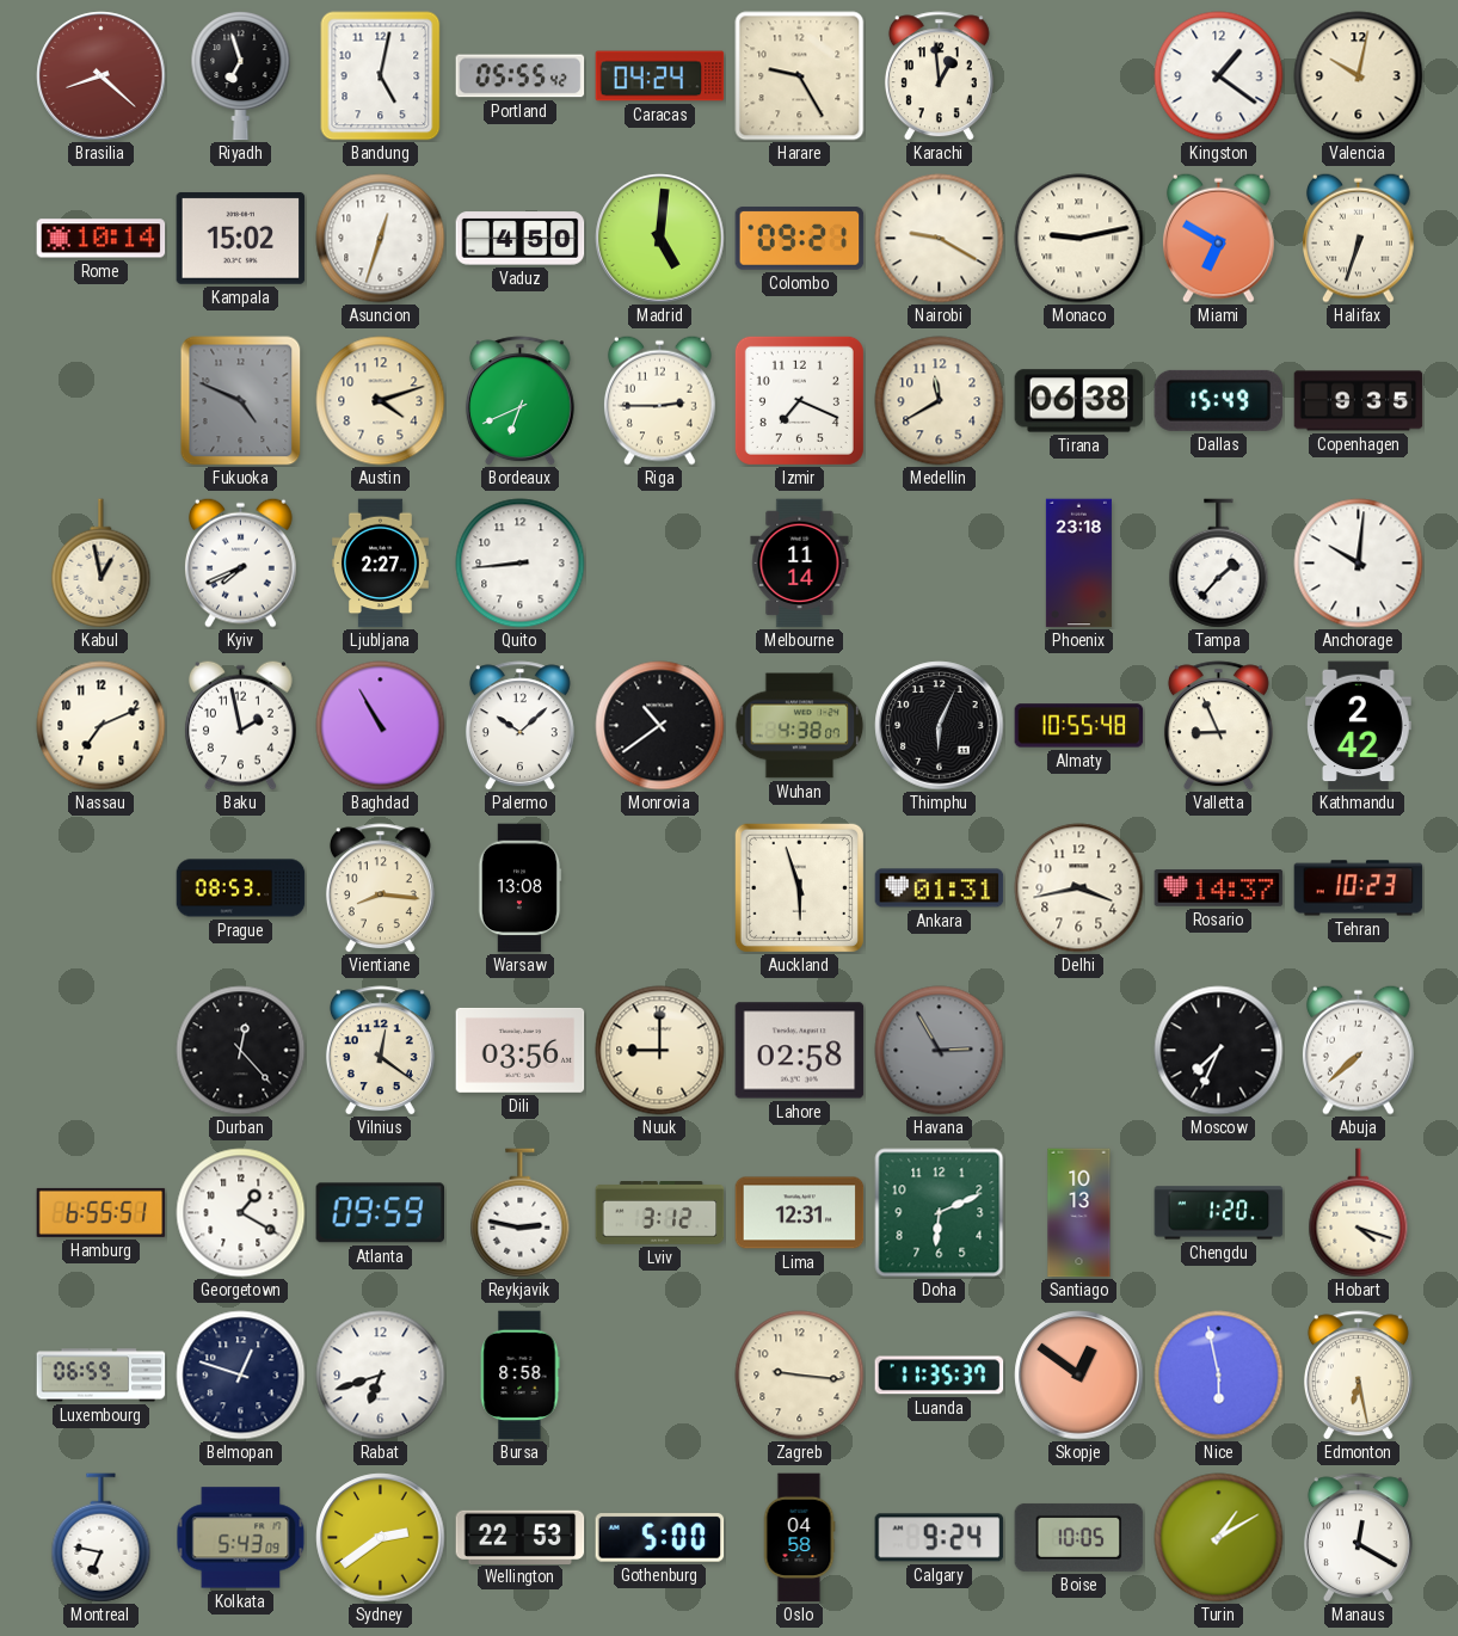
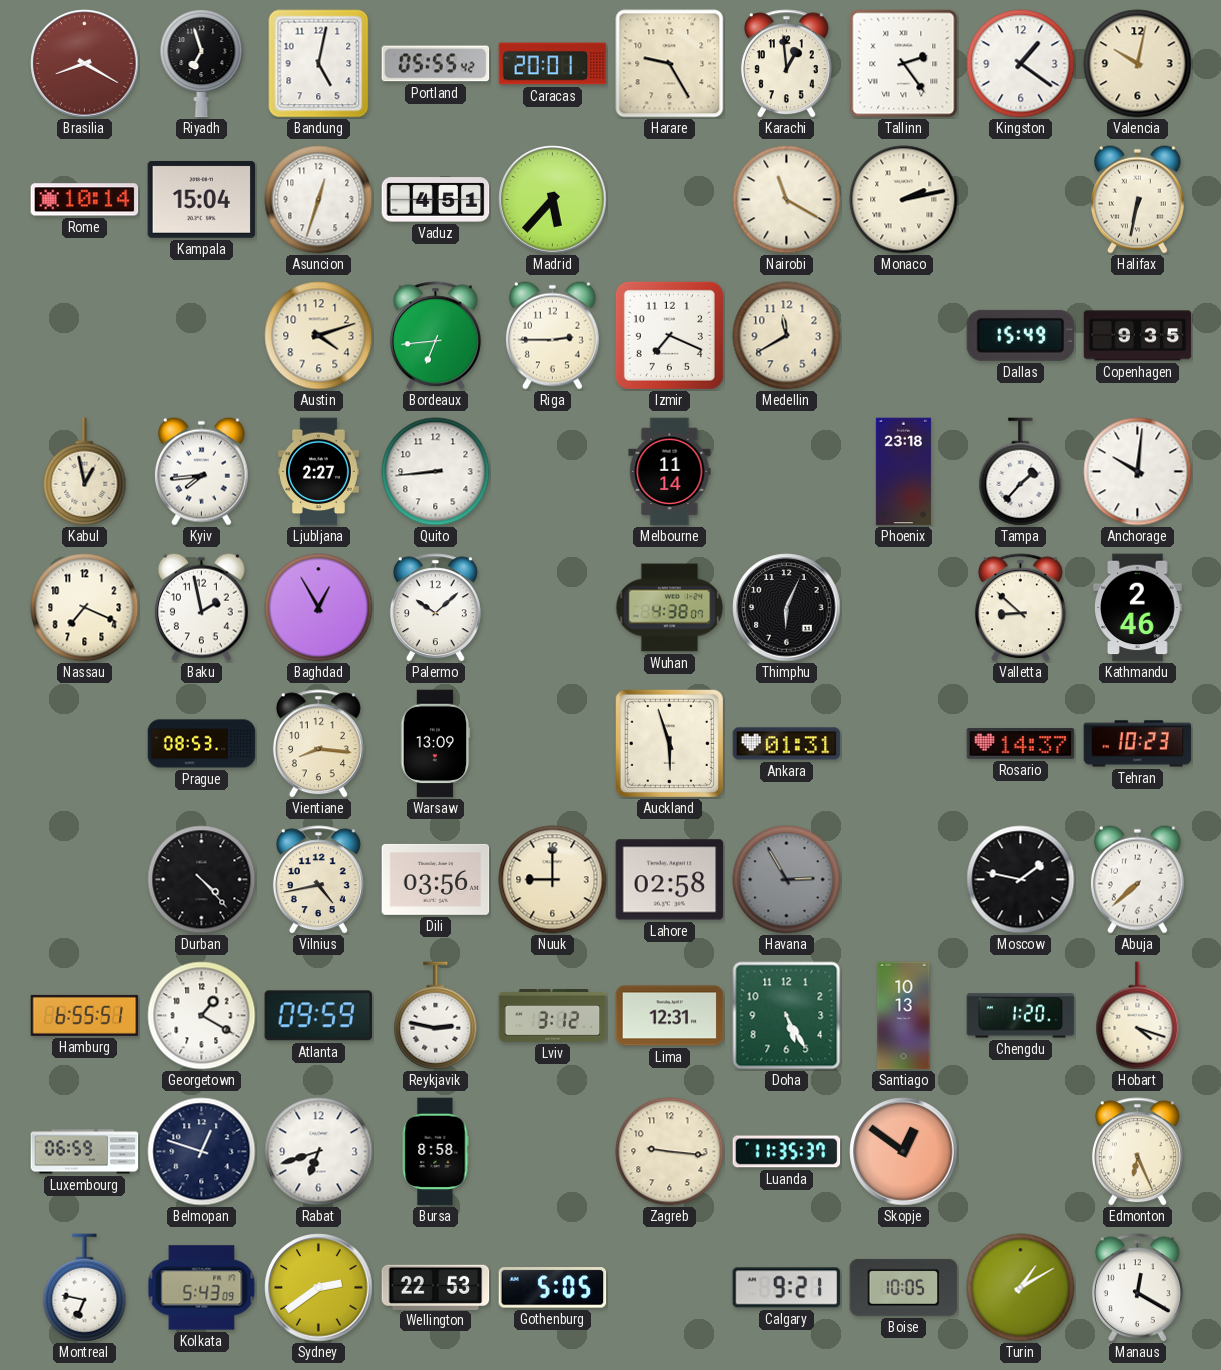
Brasilia: 8:22 -> 8:20 (85, 64)
Caracas: 04:24 -> 20:01 (553, 64)
Tallinn: none -> 2:24 (904, 64)
Kampala: 15:02 -> 15:04 (202, 199)
Vaduz: 4:50 -> 4:51 (436, 200)
Madrid: 5:01 -> 5:37 (553, 200)
Colombo: 09:21 -> none (800, 239)
Nairobi: 9:20 -> 11:20 (787, 200)
Monaco: 9:13 -> 2:13 (904, 200)
Miami: 6:50 -> none (1218, 238)
Halifax: 6:33 -> 6:32 (1137, 199)
Fukuoka: 4:49 -> none (241, 401)
Bordeaux: 6:41 -> 6:44 (435, 336)
Tirana: 06:38 -> none (1079, 401)
Kyiv: 7:41 -> 7:44 (201, 471)
Nassau: 7:11 -> 7:19 (85, 608)
Baghdad: 10:55 -> 12:55 (319, 608)
Monrovia: 10:39 -> none (660, 726)
Almaty: 10:55 -> none (1079, 726)
Valletta: 8:56 -> 8:52 (1020, 608)
Kathmandu: 2:42 -> 2:46 (1138, 608)
Warsaw: 13:08 -> 13:09 (435, 744)
Delhi: 3:43 -> none (1079, 888)
Durban: 12:23 -> 4:23 (202, 880)
Vilnius: 12:21 -> 4:43 (318, 880)
Moscow: 7:34 -> 1:47 (1021, 880)
Doha: 6:11 -> 5:25 (787, 1016)
Nice: 5:58 -> none (1219, 1376)
Edmonton: 6:28 -> 6:26 (1137, 1152)
Gothenburg: 5:00 -> 5:05 (553, 1288)
Oslo: 04:58 -> none (799, 1538)
Calgary: 9:24 -> 9:21 (787, 1288)
